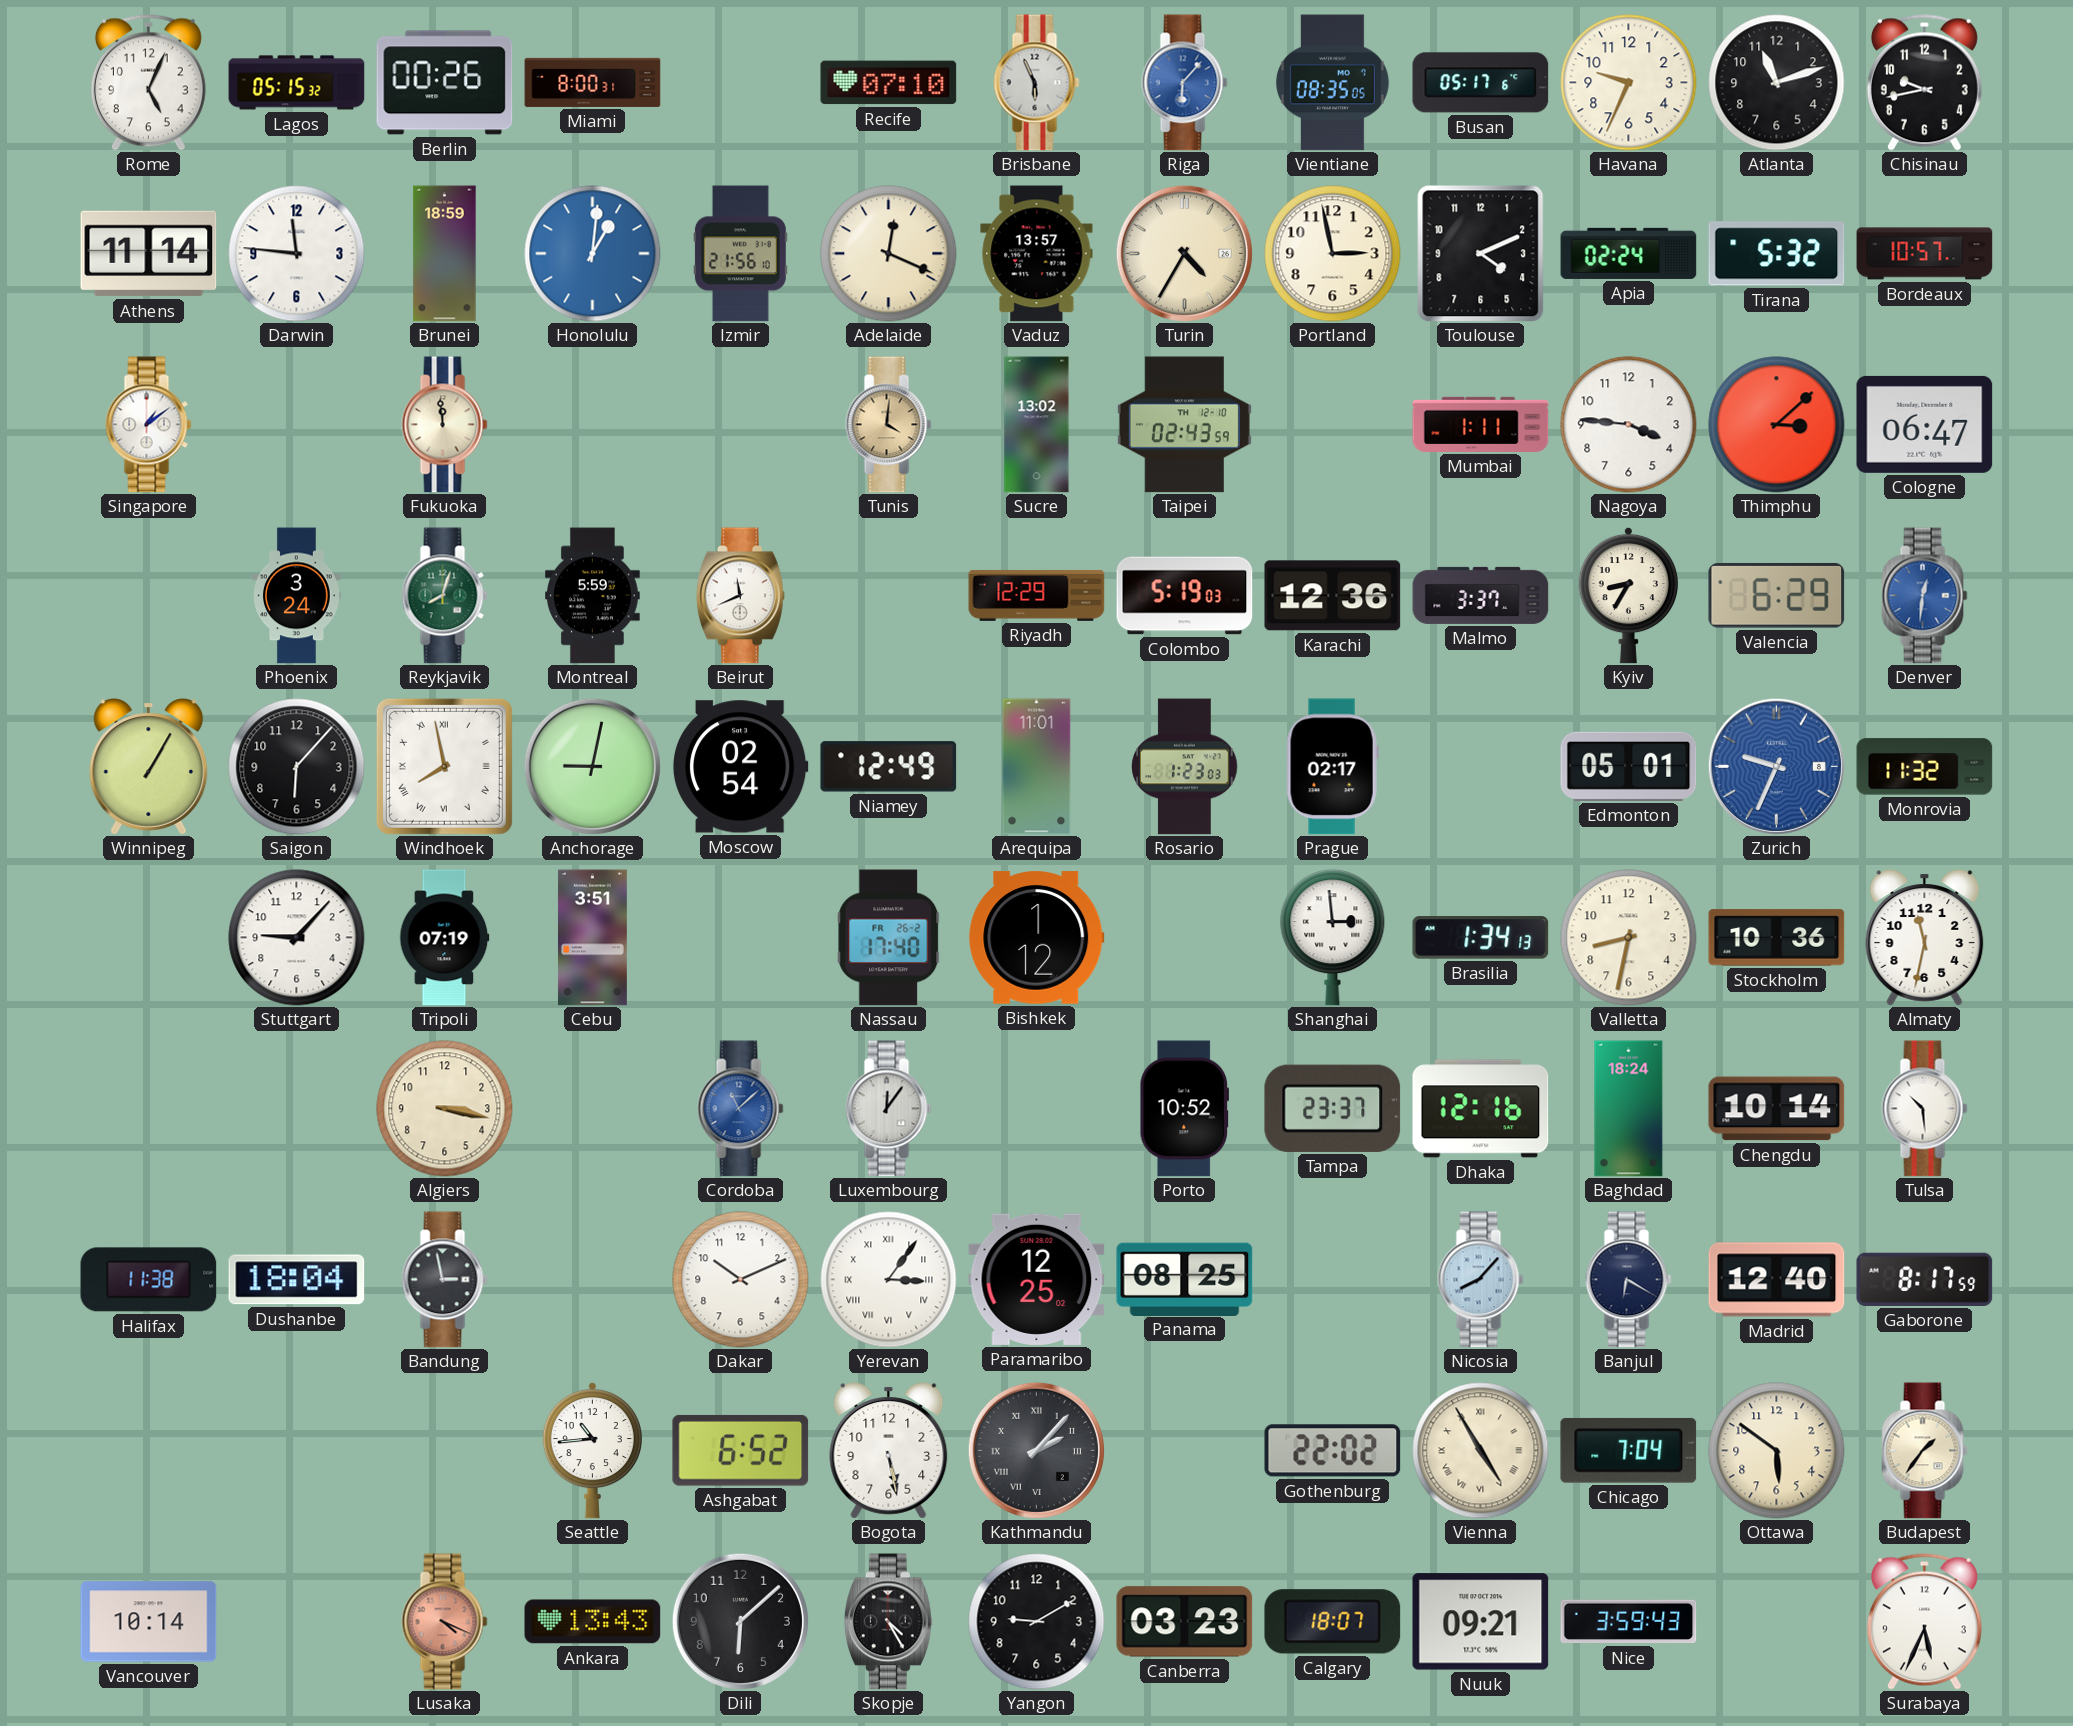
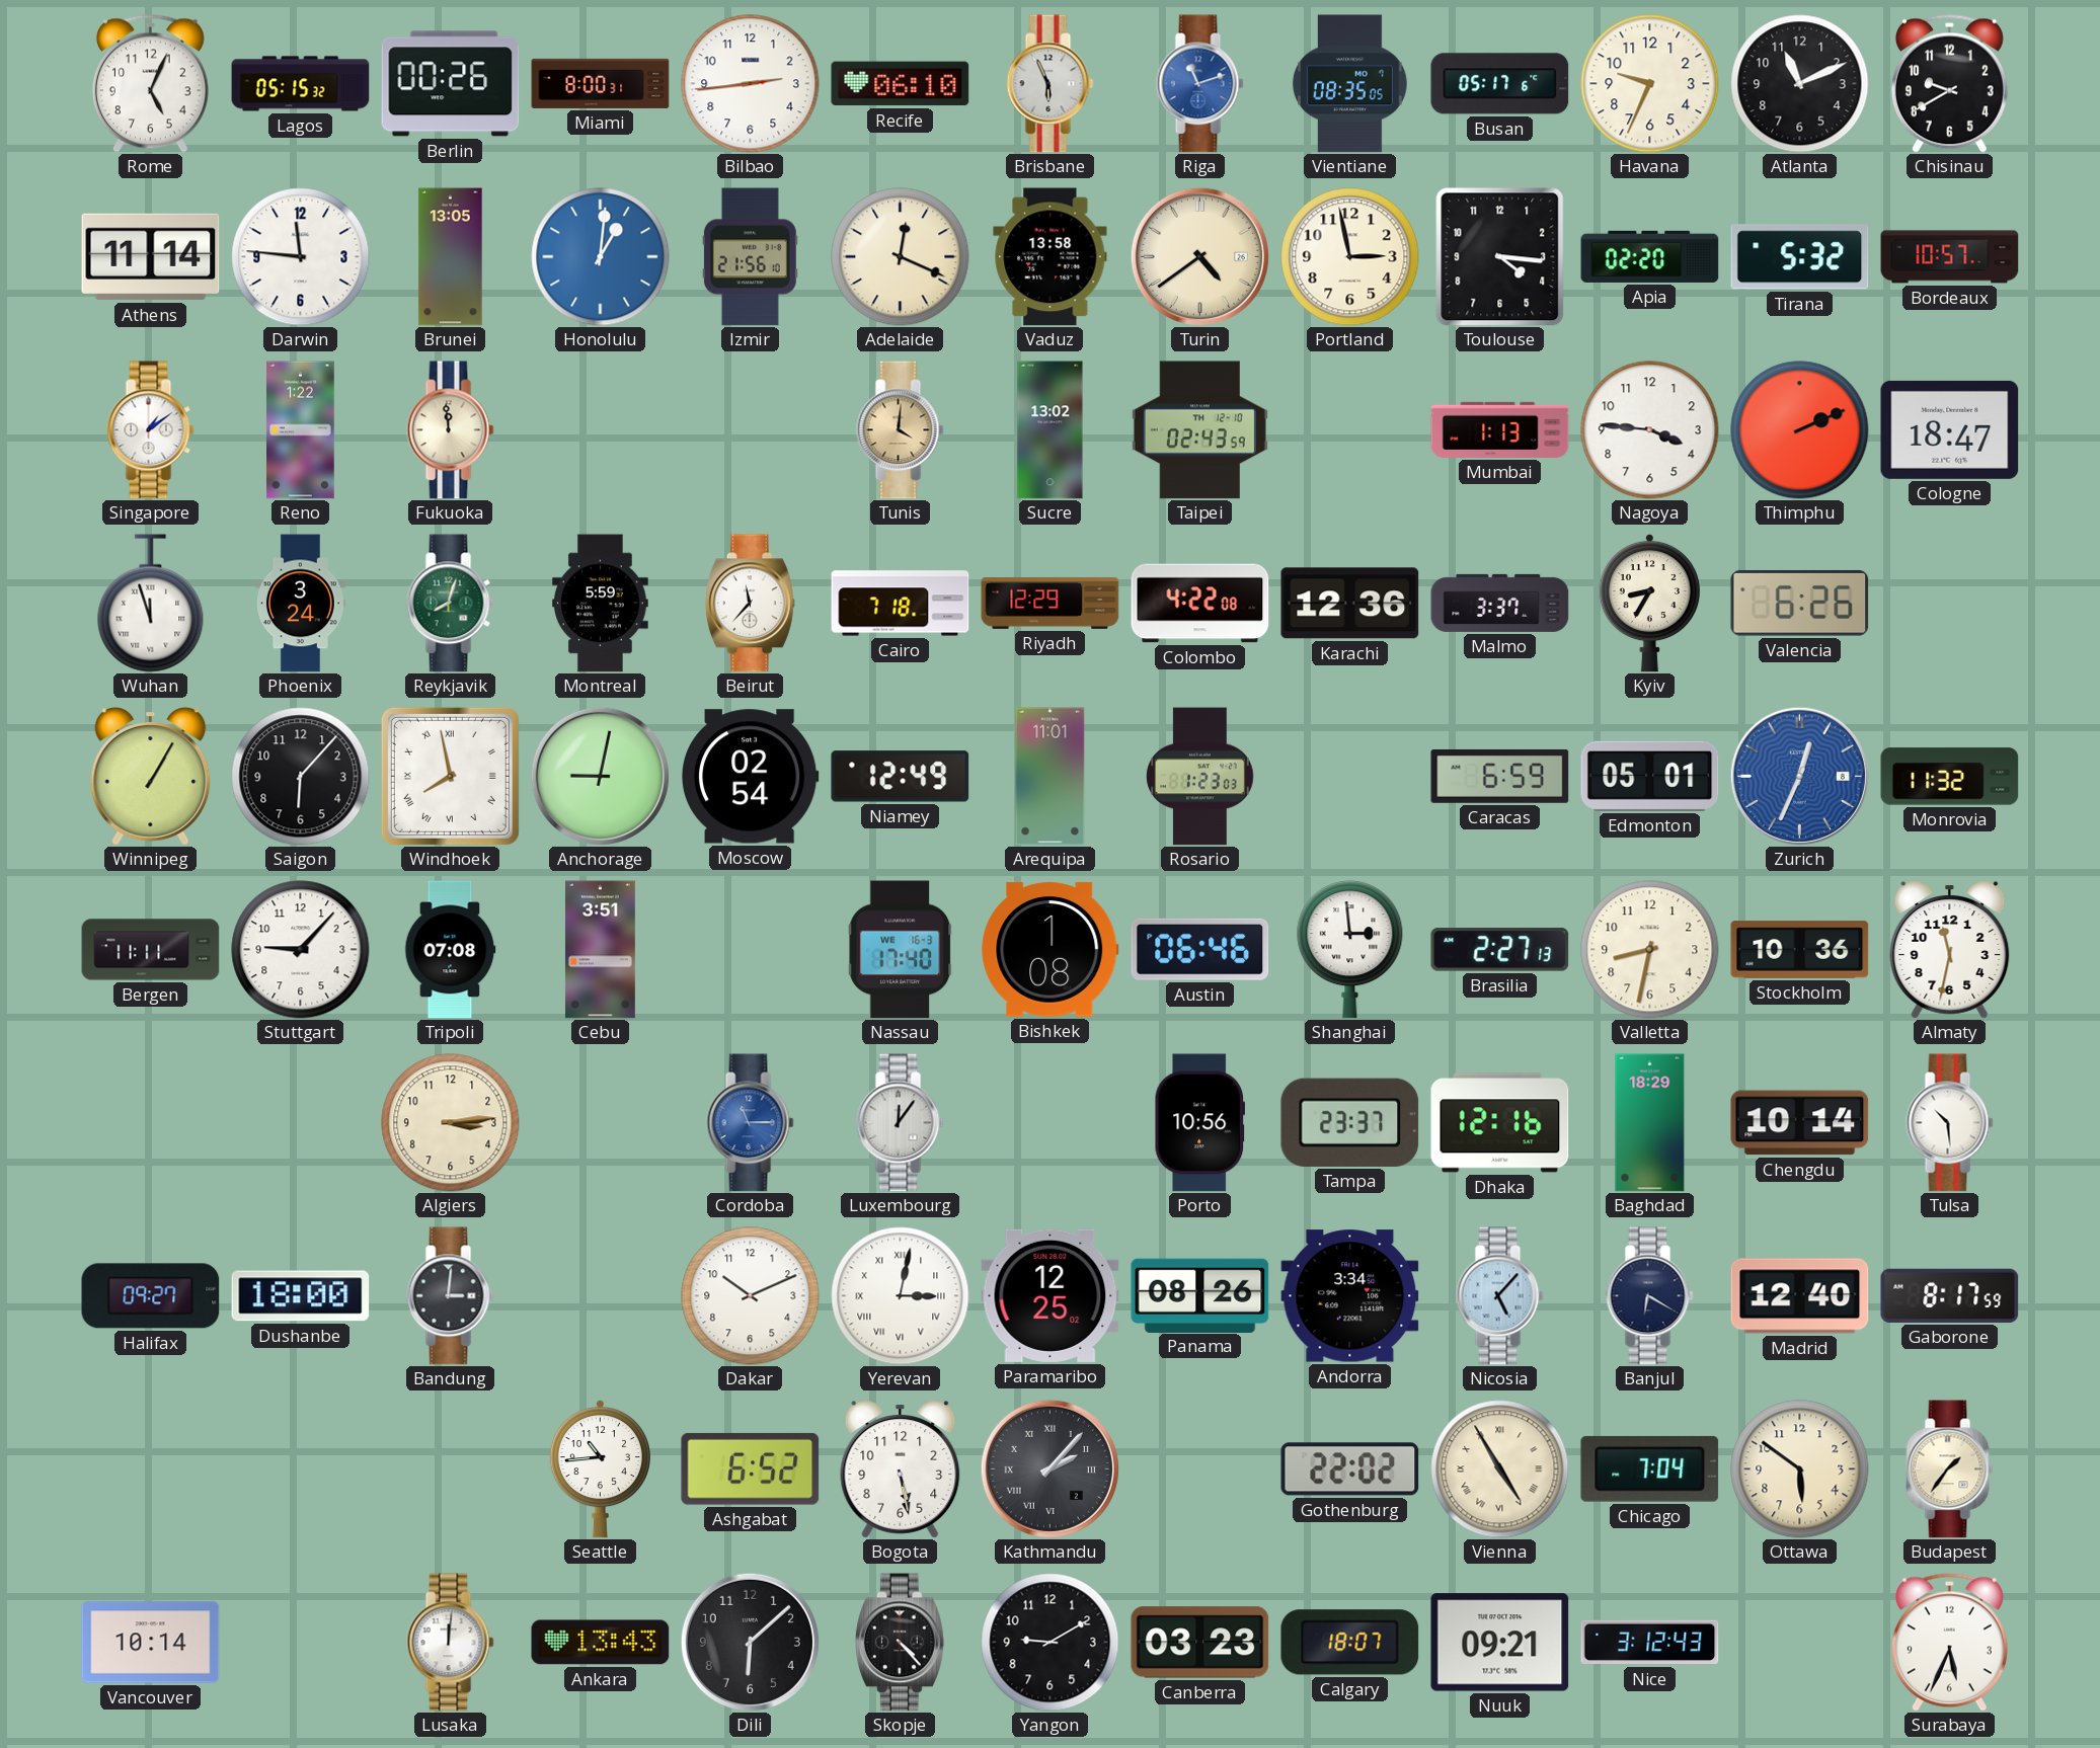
Bilbao: none -> 2:43 (751, 84)
Recife: 07:10 -> 06:10 (901, 84)
Riga: 6:07 -> 11:12 (1200, 84)
Atlanta: 11:12 -> 11:11 (1800, 84)
Chisinau: 9:43 -> 9:40 (1949, 83)
Brunei: 18:59 -> 13:05 (451, 257)
Vaduz: 13:57 -> 13:58 (1051, 257)
Turin: 4:35 -> 4:39 (1199, 256)
Toulouse: 4:11 -> 4:16 (1500, 257)
Apia: 02:24 -> 02:20 (1650, 256)
Reno: none -> 1:22 (301, 430)
Mumbai: 1:11 -> 1:13 (1500, 429)
Thimphu: 3:08 -> 2:11 (1800, 430)
Cologne: 06:47 -> 18:47 (1950, 429)
Wuhan: none -> 11:57 (151, 604)
Beirut: 11:41 -> 11:37 (750, 604)
Cairo: none -> 7:18 (901, 604)
Colombo: 5:19 -> 4:22 (1200, 604)
Valencia: 6:29 -> 6:26 (1800, 603)
Denver: 12:31 -> none (1925, 596)
Prague: 02:17 -> none (1332, 767)
Caracas: none -> 6:59 (1500, 777)
Zurich: 9:34 -> 12:34 (1799, 776)
Bergen: none -> 11:11 (151, 950)
Tripoli: 07:19 -> 07:08 (451, 950)
Nassau date: FR 26-2 -> WE 16-3 (901, 950)
Bishkek: 1:12 -> 1:08 (1051, 950)
Austin: none -> 06:46 (1200, 949)
Brasilia: 1:34 -> 2:27 (1500, 950)
Algiers: 3:17 -> 3:14 (451, 1123)
Cordoba: 11:08 -> 11:15 (751, 1123)
Porto: 10:52 -> 10:56 (1199, 1123)
Baghdad: 18:24 -> 18:29 (1650, 1123)
Halifax: 11:38 -> 09:27 (151, 1296)
Dushanbe: 18:04 -> 18:00 (301, 1296)
Bandung: 2:58 -> 3:01 (451, 1296)
Yerevan: 3:06 -> 3:02 (901, 1296)
Panama: 08:25 -> 08:26 (1200, 1295)
Andorra: none -> 3:34 (1350, 1296)
Nicosia: 8:07 -> 5:07 (1500, 1296)
Lusaka: 4:19 -> 12:01 (451, 1643)
Lusaka dial: salmon -> white (451, 1643)
Skopje: 4:25 -> 4:23 (900, 1643)
Nice: 3:59 -> 3:12 (1650, 1643)
